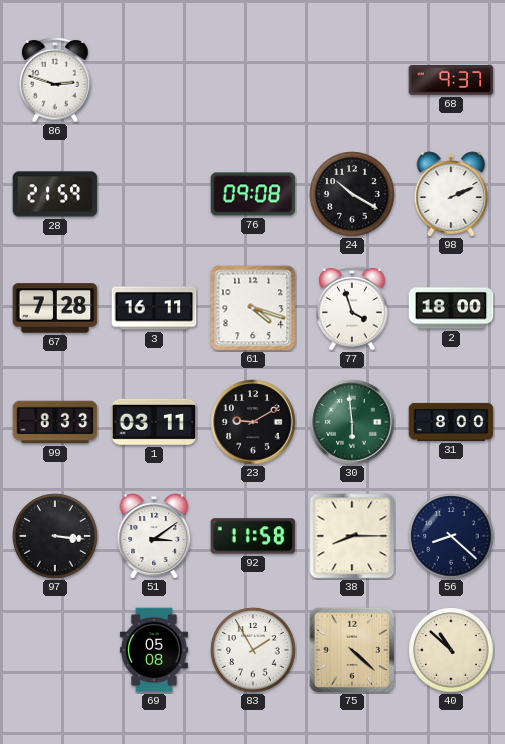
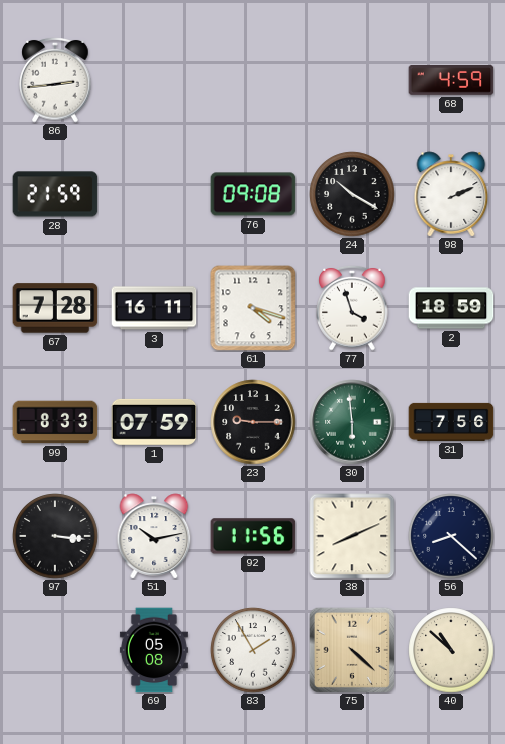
86: 2:48 -> 2:44 (55, 80)
68: 9:37 -> 4:59 (451, 81)
2: 18:00 -> 18:59 (451, 308)
1: 03:11 -> 07:59 (154, 422)
23: 9:10 -> 9:15 (253, 422)
31: 8:00 -> 7:56 (451, 422)
51: 3:09 -> 10:13 (154, 536)
92: 11:58 -> 11:56 (253, 536)
38: 8:15 -> 8:11 (352, 536)
